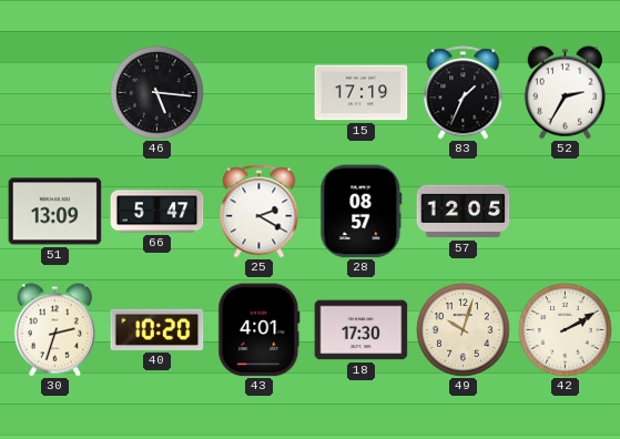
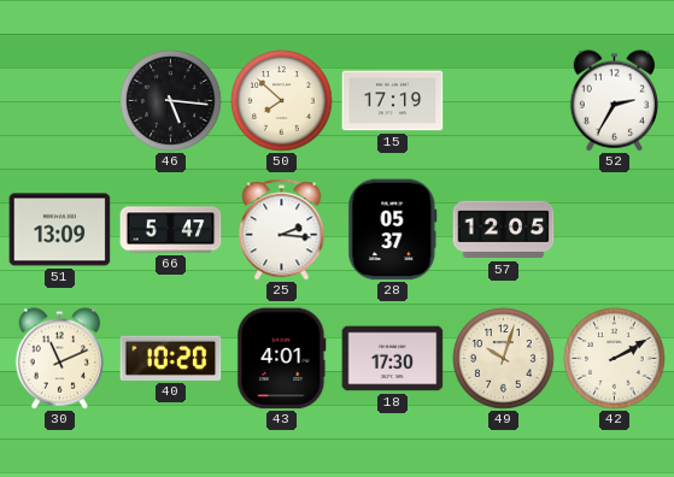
50: none -> 7:52 (282, 101)
83: 1:34 -> none (464, 93)
25: 2:20 -> 2:16 (282, 230)
28: 08:57 -> 05:37 (393, 230)
30: 2:33 -> 11:11 (59, 359)
